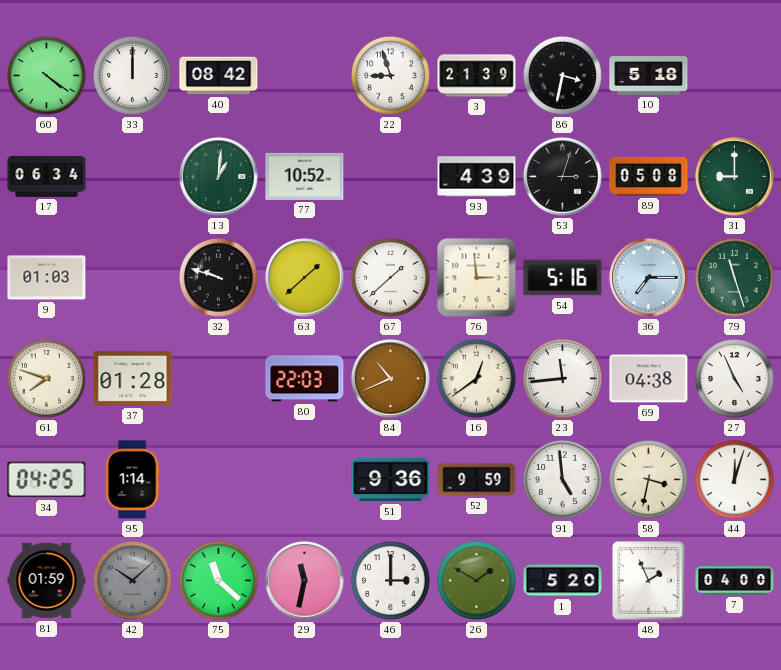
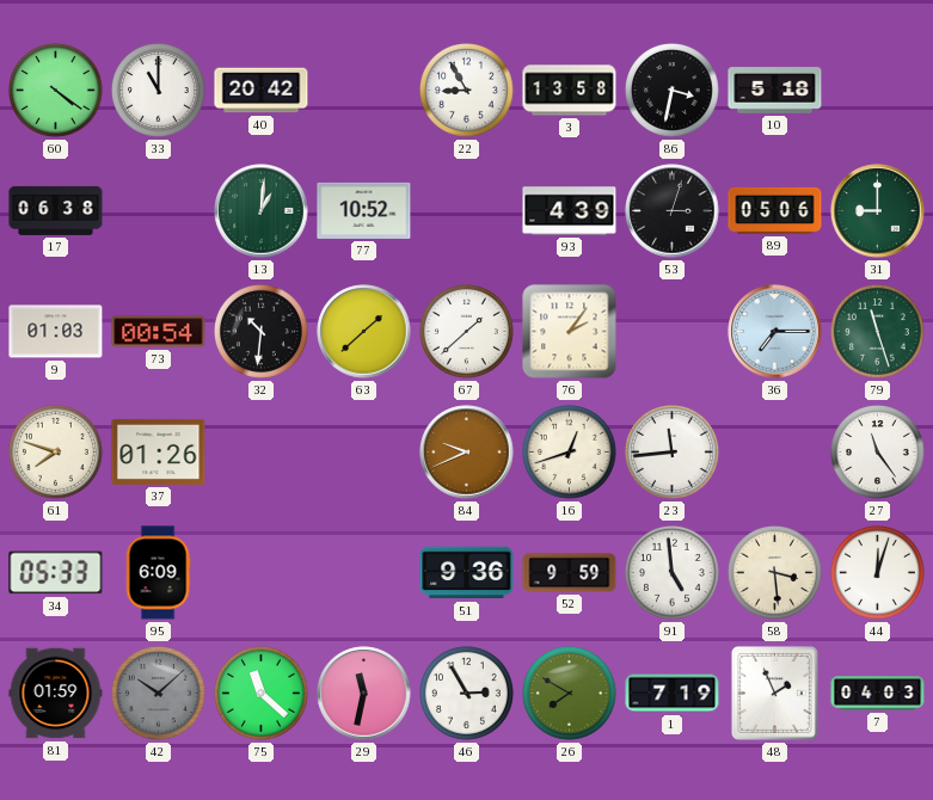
33: 12:00 -> 11:00 (159, 91)
40: 08:42 -> 20:42 (262, 91)
22: 8:57 -> 8:55 (467, 91)
3: 21:39 -> 13:58 (570, 91)
17: 06:34 -> 06:38 (56, 210)
89: 05:08 -> 05:06 (775, 210)
73: none -> 00:54 (159, 332)
32: 9:48 -> 10:31 (262, 332)
76: 2:59 -> 2:06 (570, 332)
54: 5:16 -> none (563, 278)
37: 01:28 -> 01:26 (159, 451)
80: 22:03 -> none (305, 379)
84: 10:41 -> 9:41 (467, 453)
16: 12:39 -> 12:42 (570, 453)
69: 04:38 -> none (649, 379)
27: 4:56 -> 11:24 (878, 453)
34: 04:25 -> 05:33 (56, 573)
95: 1:14 -> 6:09 (158, 573)
58: 3:32 -> 3:29 (775, 573)
46: 3:00 -> 2:55 (467, 694)
26: 1:50 -> 7:50 (570, 694)
1: 5:20 -> 7:19 (673, 694)
7: 04:00 -> 04:03 (878, 694)
